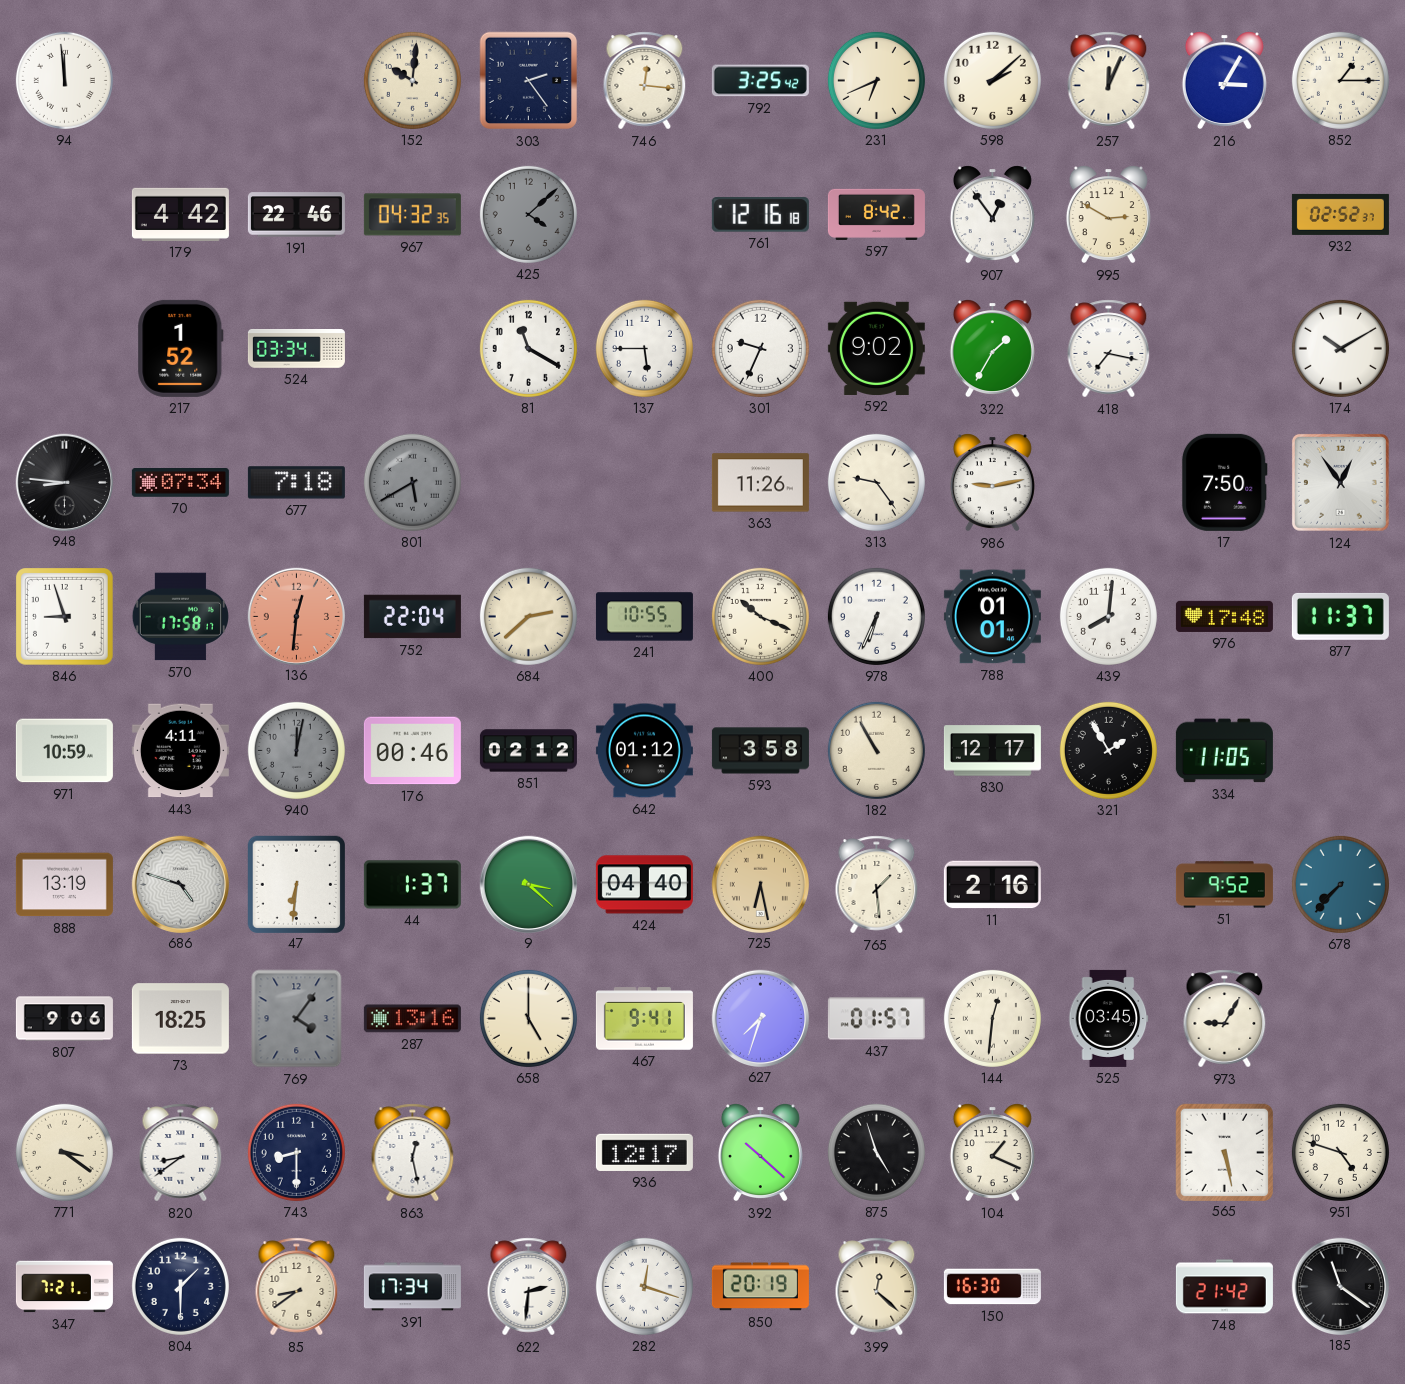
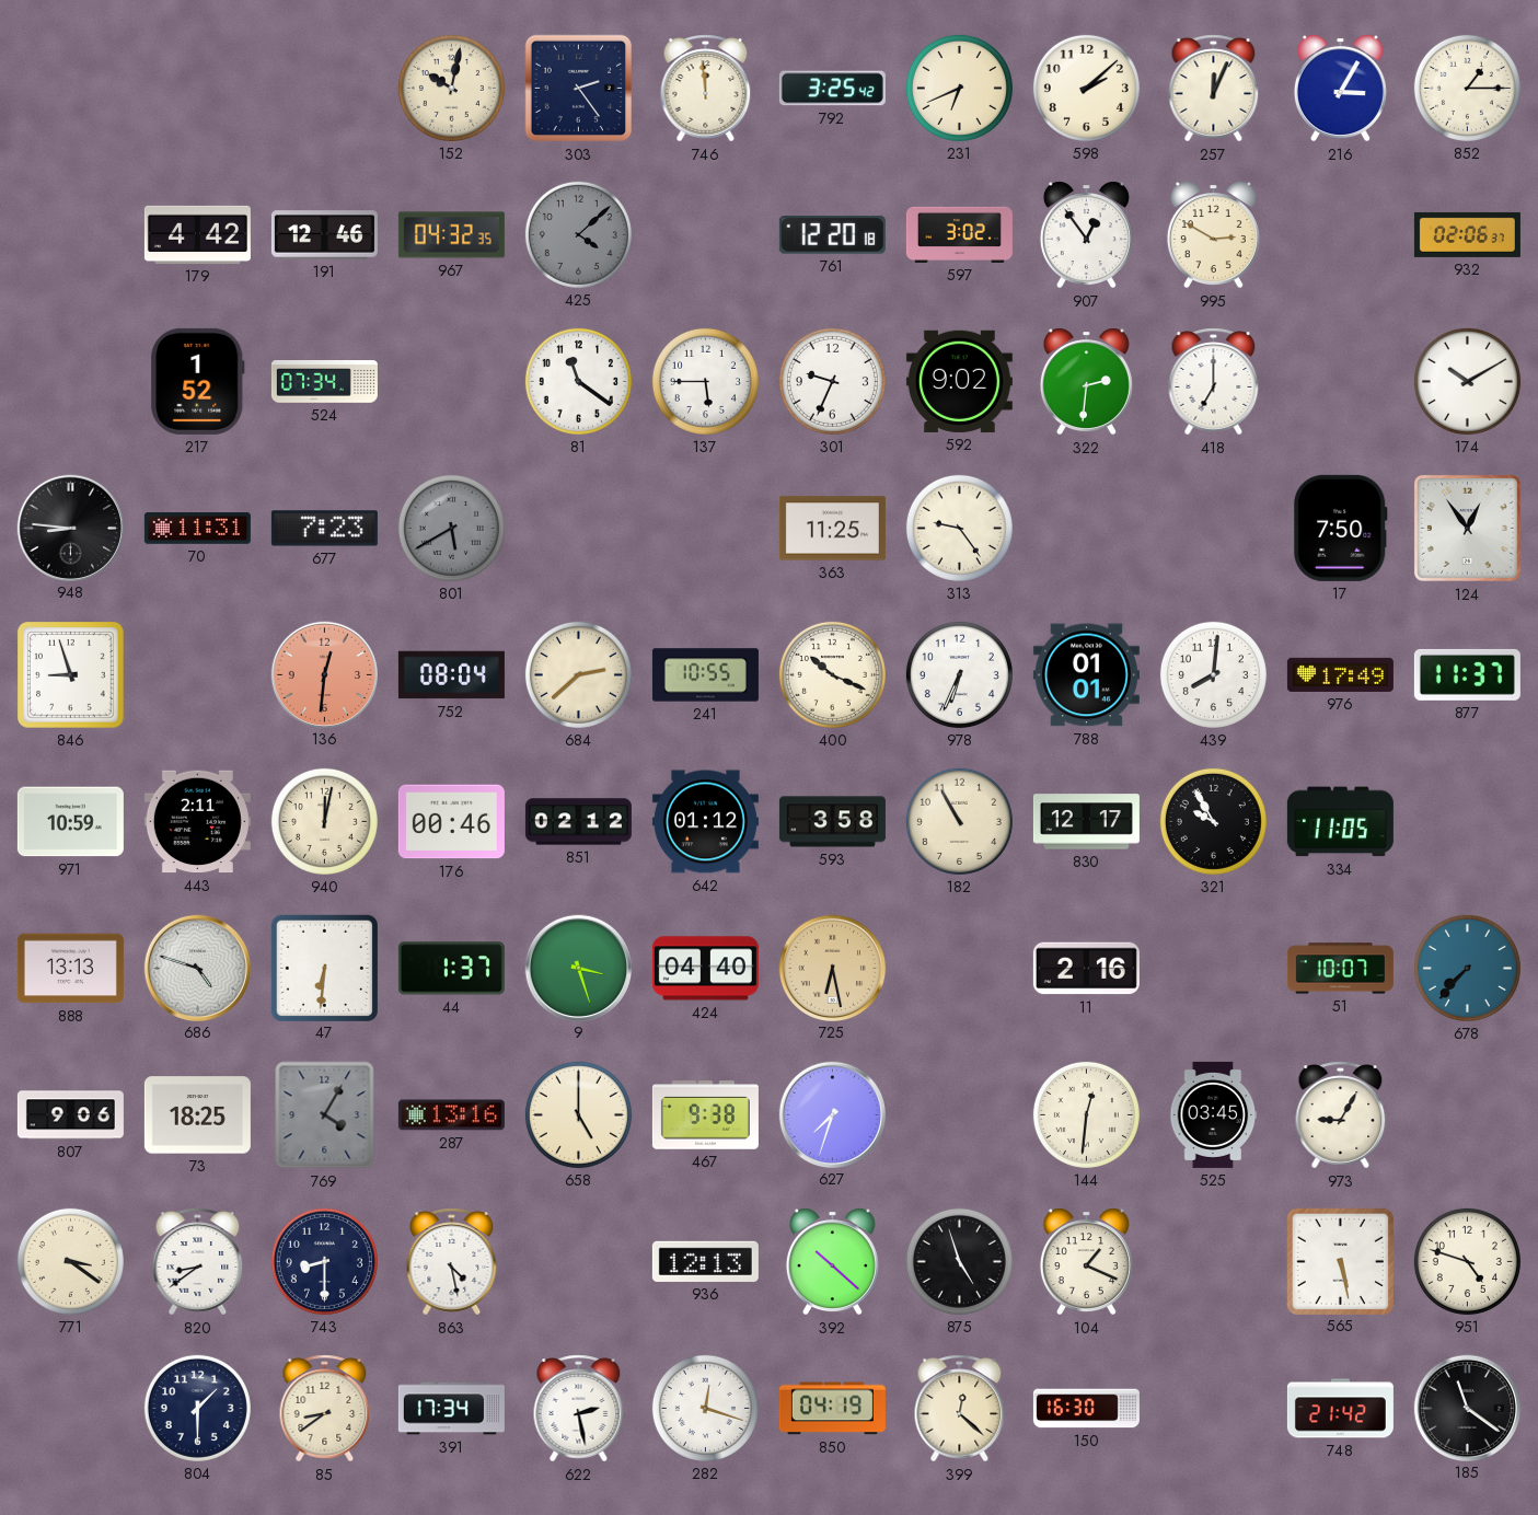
94: 11:59 -> none (64, 80)
152: 10:01 -> 10:02 (451, 88)
746: 12:16 -> 11:59 (706, 89)
191: 22:46 -> 12:46 (324, 235)
761: 12:16 -> 12:20 (832, 235)
597: 8:42 -> 3:02 (959, 234)
932: 02:52 -> 02:06 (1467, 234)
524: 03:34 -> 07:34 (324, 382)
81: 11:20 -> 11:21 (578, 381)
322: 1:35 -> 2:31 (1086, 382)
418: 7:17 -> 7:00 (1214, 382)
70: 07:34 -> 11:31 (197, 529)
677: 7:18 -> 7:23 (324, 529)
363: 11:26 -> 11:25 (832, 529)
986: 9:13 -> none (992, 483)
570: 17:58 -> none (180, 617)
752: 22:04 -> 08:04 (451, 675)
976: 17:48 -> 17:49 (1340, 674)
443: 4:11 -> 2:11 (197, 822)
940 dial: grey -> cream (324, 821)
321: 1:55 -> 9:55 (1213, 821)
888: 13:19 -> 13:13 (70, 969)
9: 3:22 -> 3:27 (578, 968)
765: 1:29 -> none (877, 885)
51: 9:52 -> 10:07 (1340, 969)
769: 4:06 -> 4:05 (325, 1115)
467: 9:41 -> 9:38 (705, 1115)
437: 01:57 -> none (876, 1019)
863: 12:28 -> 4:28 (452, 1262)
936: 12:17 -> 12:13 (705, 1261)
347: 7:21 -> none (64, 1287)
622: 2:31 -> 2:28 (579, 1409)
850: 20:19 -> 04:19 (832, 1409)
